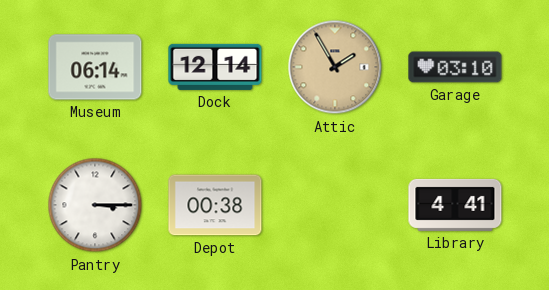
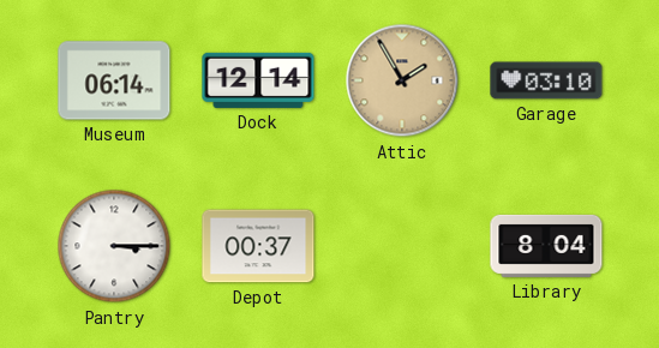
Depot: 00:38 -> 00:37 (258, 246)
Library: 4:41 -> 8:04 (546, 246)
